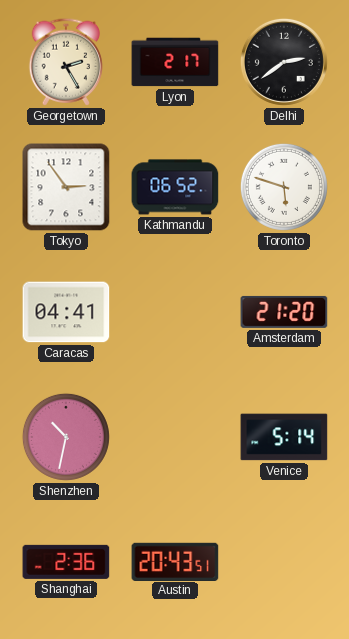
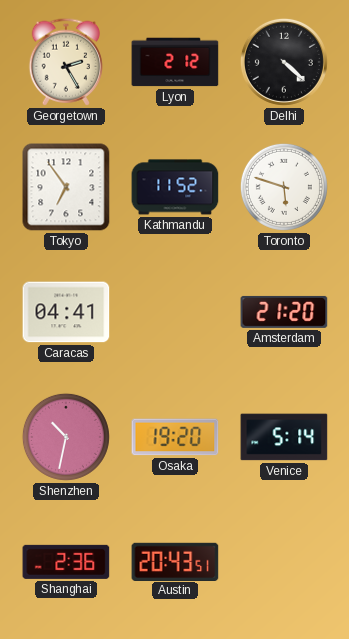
Lyon: 2:17 -> 2:12 (175, 62)
Delhi: 2:39 -> 4:22 (284, 62)
Tokyo: 2:54 -> 6:54 (66, 187)
Kathmandu: 06:52 -> 11:52 (175, 187)
Osaka: none -> 19:20 (175, 437)
